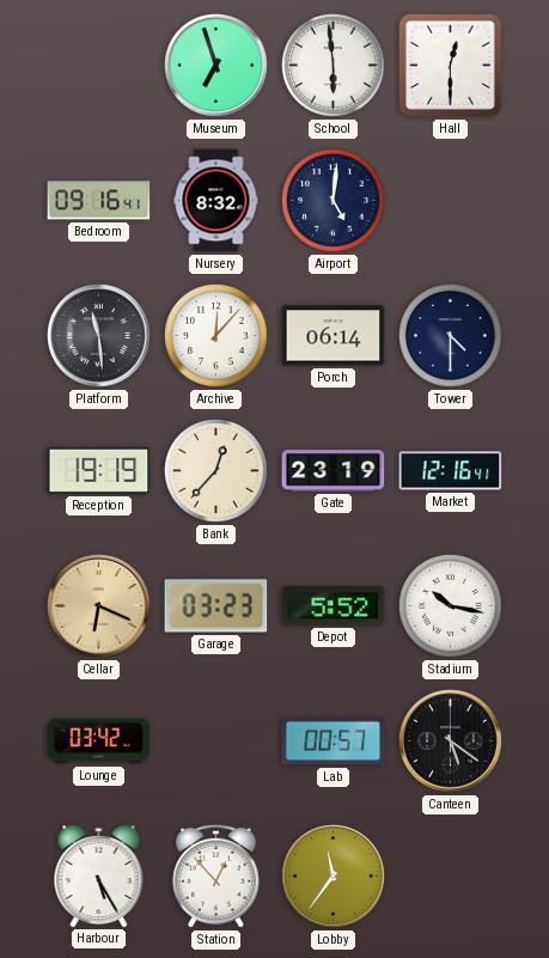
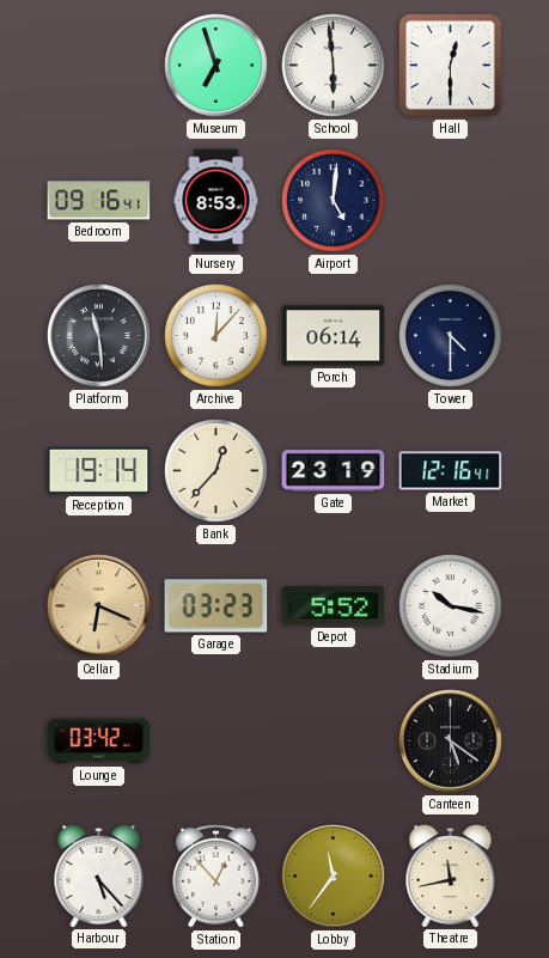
Nursery: 8:32 -> 8:53 (216, 201)
Reception: 19:19 -> 19:14 (99, 470)
Lab: 00:57 -> none (334, 742)
Harbour: 5:25 -> 5:23 (99, 877)
Theatre: none -> 11:43 (451, 877)
